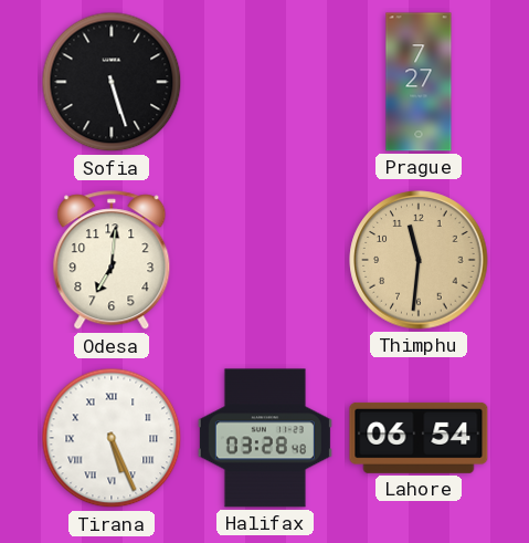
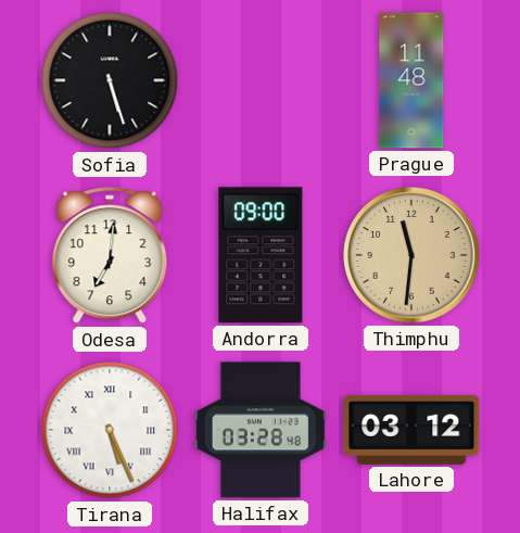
Prague: 7:27 -> 11:48 (411, 80)
Andorra: none -> 09:00 (261, 255)
Lahore: 06:54 -> 03:12 (411, 430)
